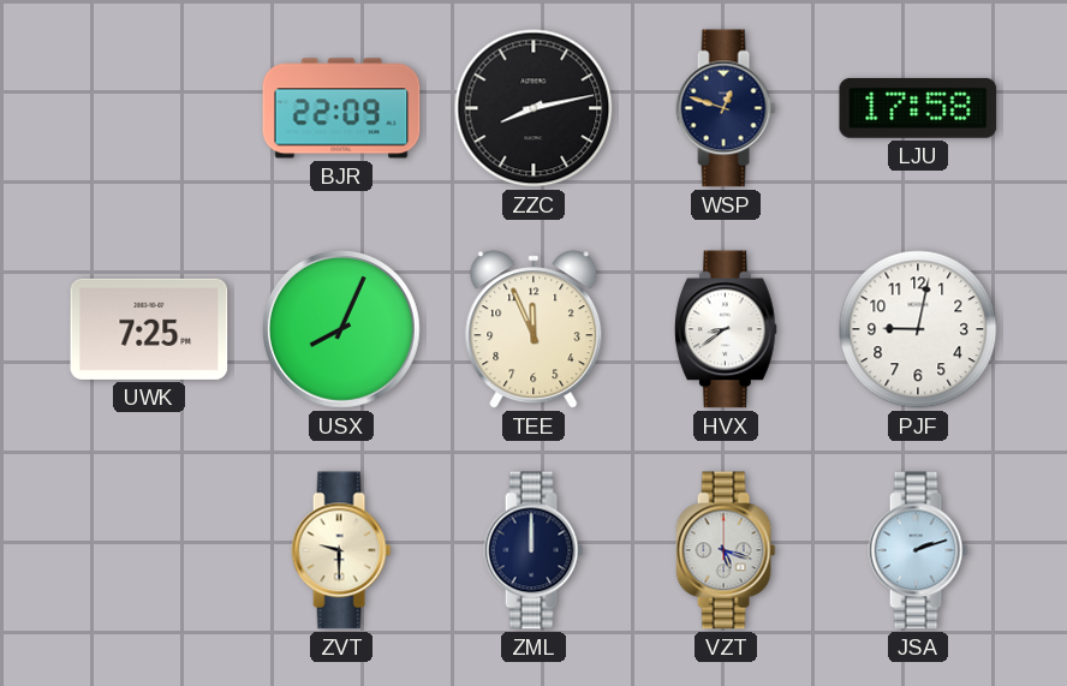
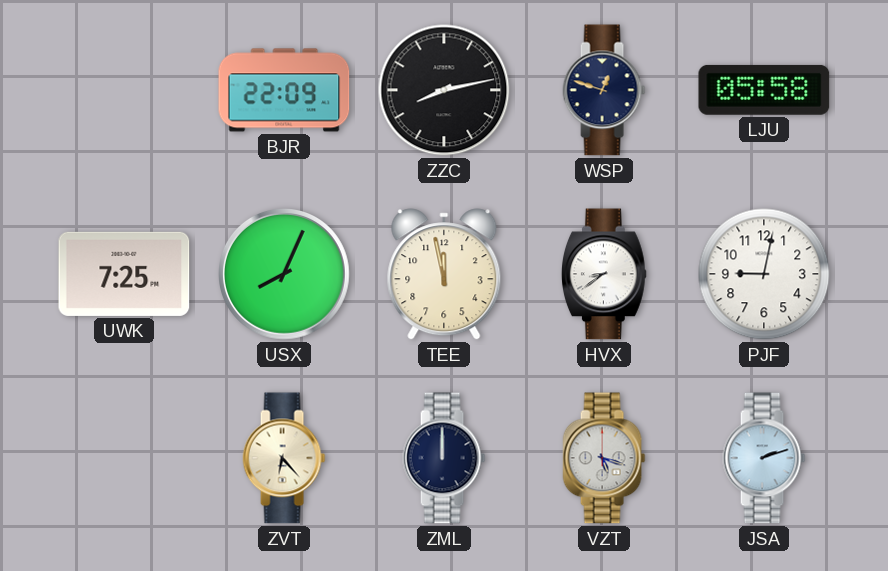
LJU: 17:58 -> 05:58 (764, 90)
TEE: 11:56 -> 11:58 (444, 274)
ZVT: 9:30 -> 6:23 (284, 458)
